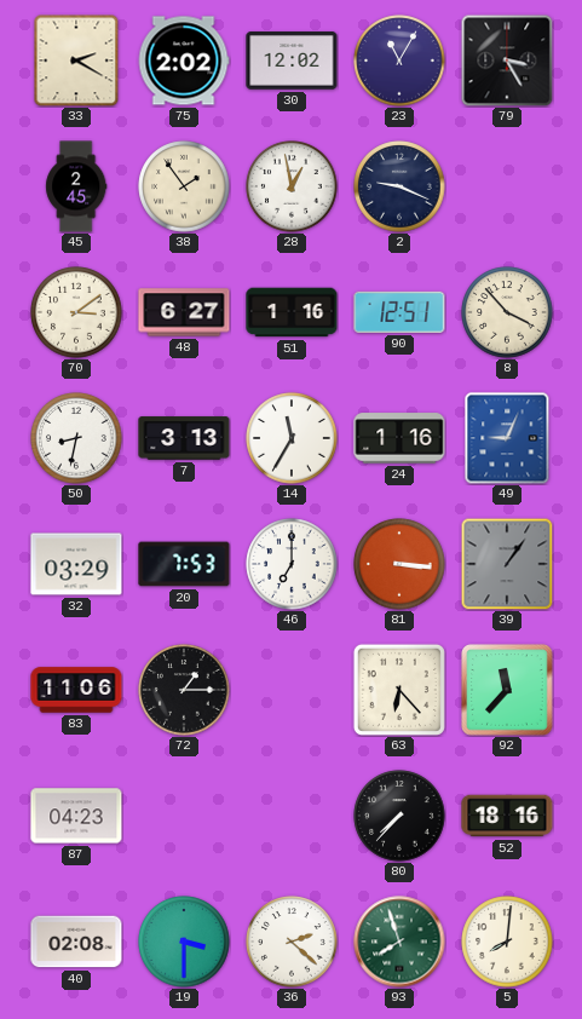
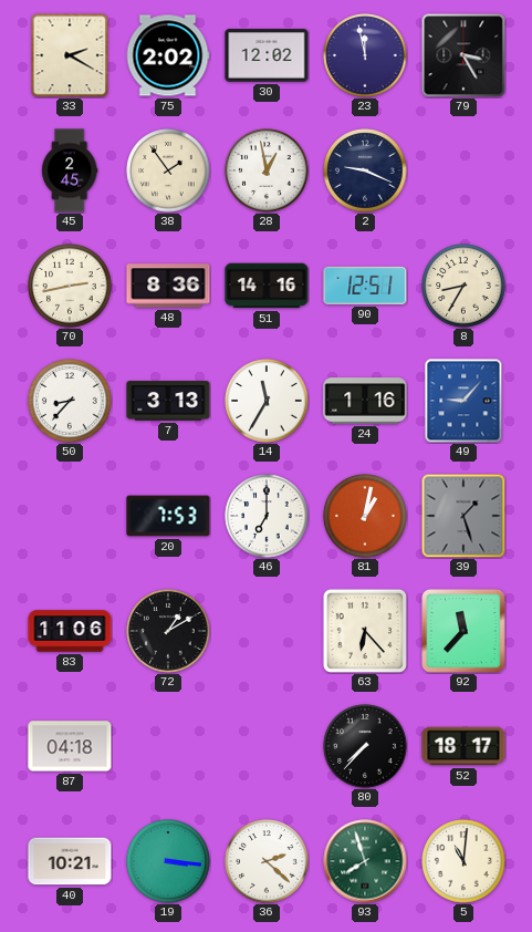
23: 11:05 -> 11:58 (365, 55)
70: 3:09 -> 2:43 (70, 286)
48: 6:27 -> 8:36 (168, 286)
51: 1:16 -> 14:16 (267, 286)
8: 3:53 -> 8:35 (463, 286)
50: 8:32 -> 8:37 (70, 401)
49: 9:04 -> 9:07 (463, 401)
32: 03:29 -> none (76, 564)
81: 3:16 -> 1:02 (365, 516)
39: 1:06 -> 1:27 (463, 516)
72: 1:15 -> 1:10 (168, 631)
87: 04:23 -> 04:18 (70, 746)
52: 18:16 -> 18:17 (463, 746)
40: 02:08 -> 10:21 (70, 861)
19: 3:30 -> 3:16 (168, 861)
5: 8:01 -> 11:01 (463, 861)
